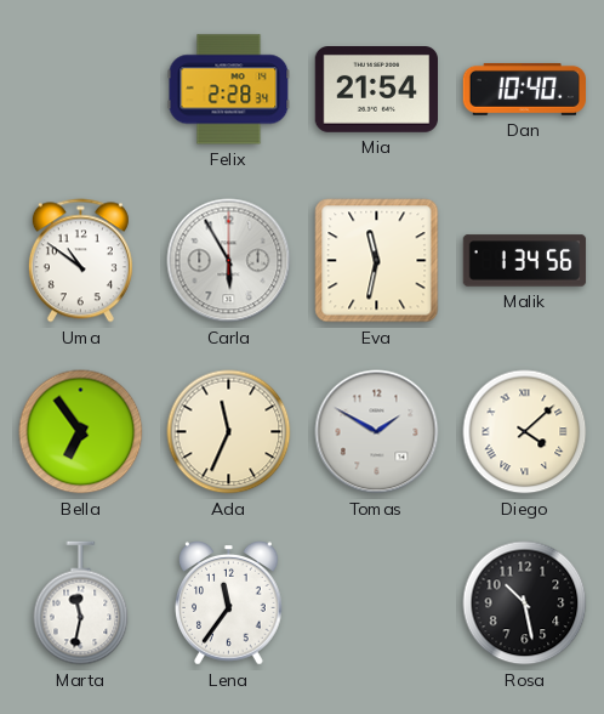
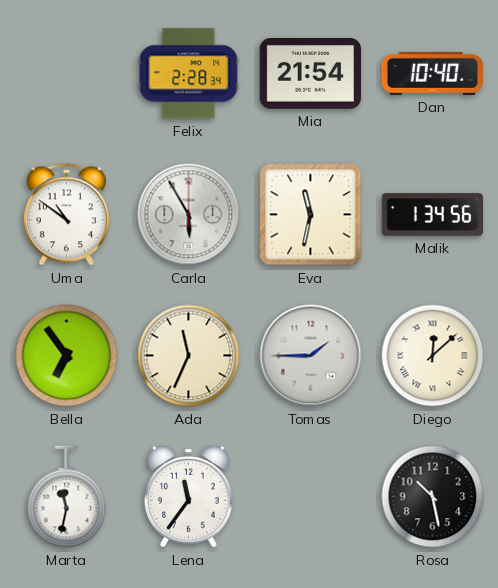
Tomas: 1:50 -> 1:45 (311, 356)
Diego: 4:08 -> 12:08 (433, 356)
